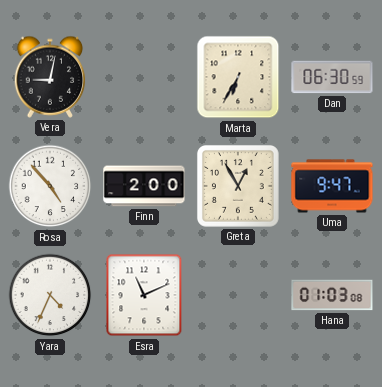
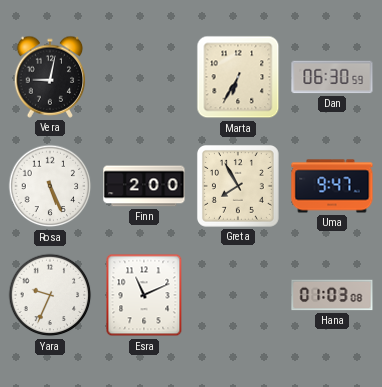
Rosa: 4:53 -> 5:26 (50, 186)
Greta: 12:55 -> 7:55 (238, 186)
Yara: 4:34 -> 9:34 (50, 295)
